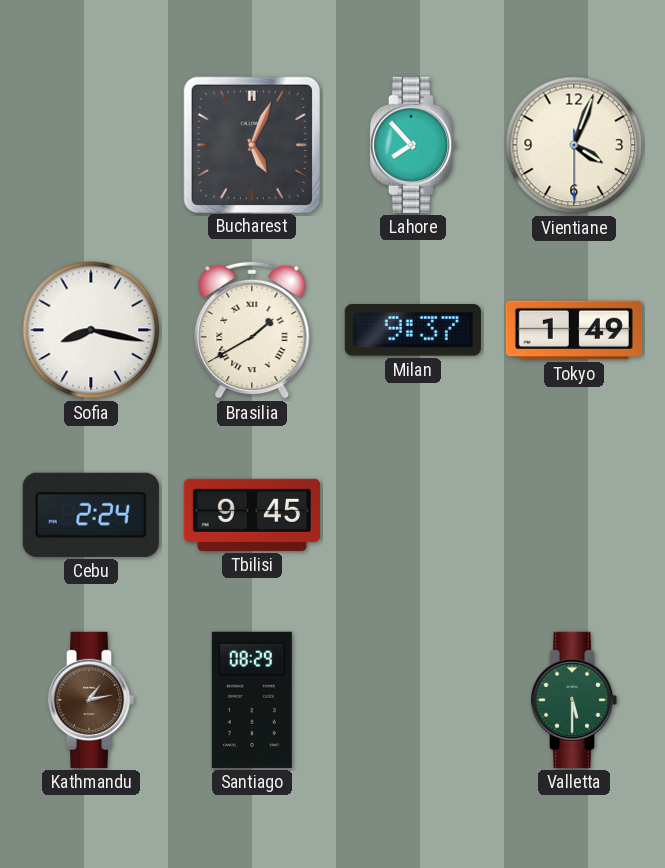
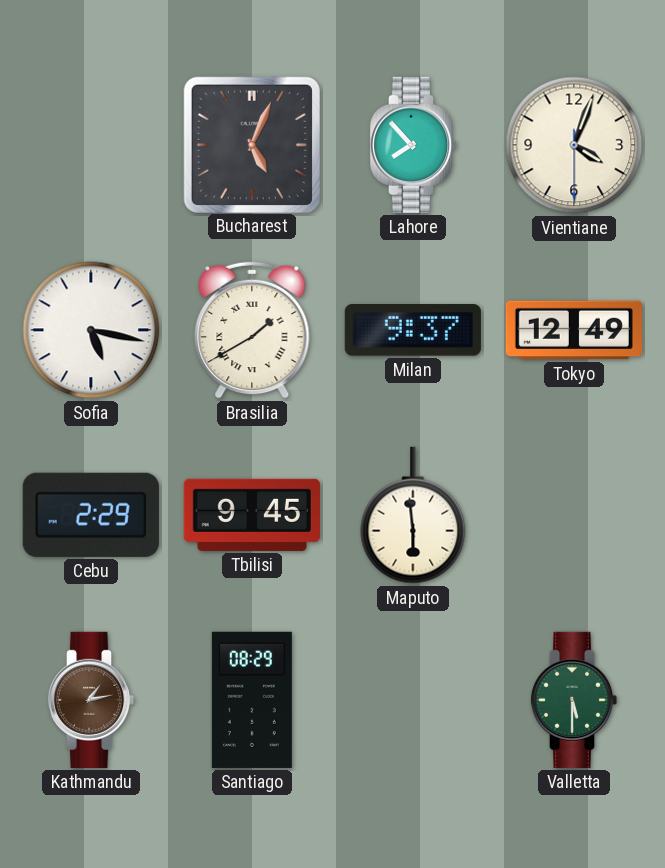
Sofia: 8:17 -> 5:17 (91, 330)
Tokyo: 1:49 -> 12:49 (574, 330)
Cebu: 2:24 -> 2:29 (91, 515)
Maputo: none -> 5:59 (413, 515)
